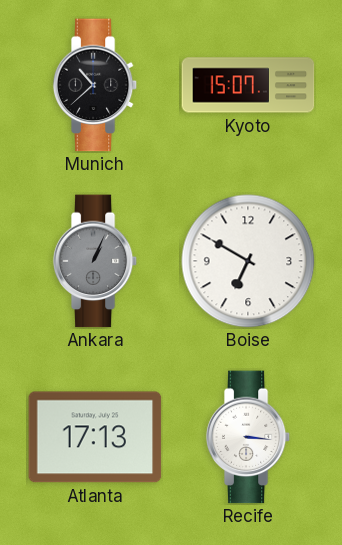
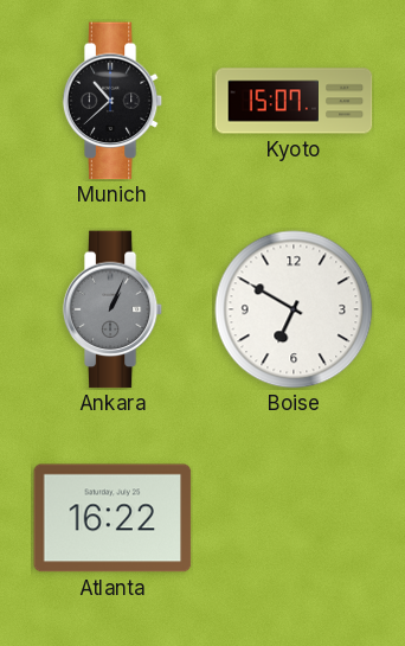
Atlanta: 17:13 -> 16:22 (112, 518)
Recife: 3:16 -> none (248, 437)
